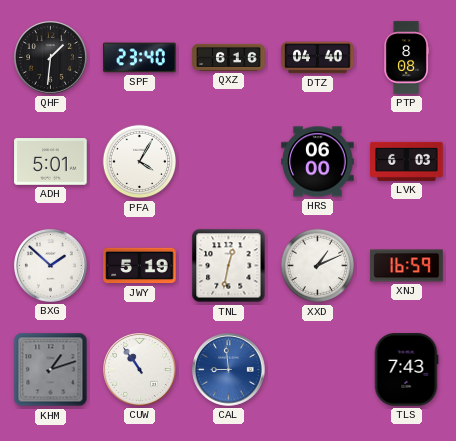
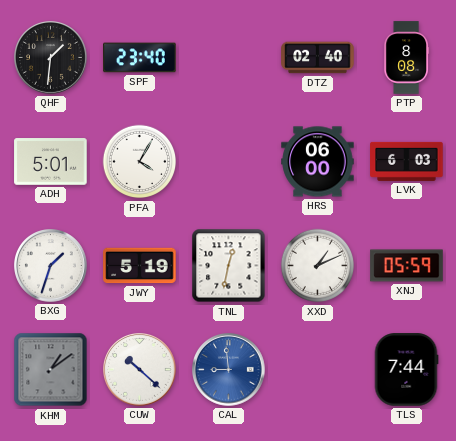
QXZ: 6:16 -> none (229, 57)
DTZ: 04:40 -> 02:40 (318, 58)
BXG: 1:52 -> 1:33 (51, 266)
XNJ: 16:59 -> 05:59 (407, 266)
KHM: 1:12 -> 1:09 (51, 370)
CUW: 10:54 -> 10:22 (140, 370)
TLS: 7:43 -> 7:44 (406, 370)
